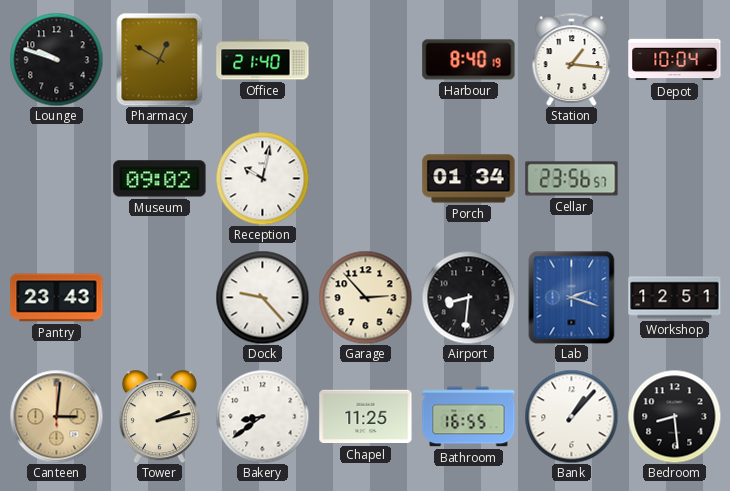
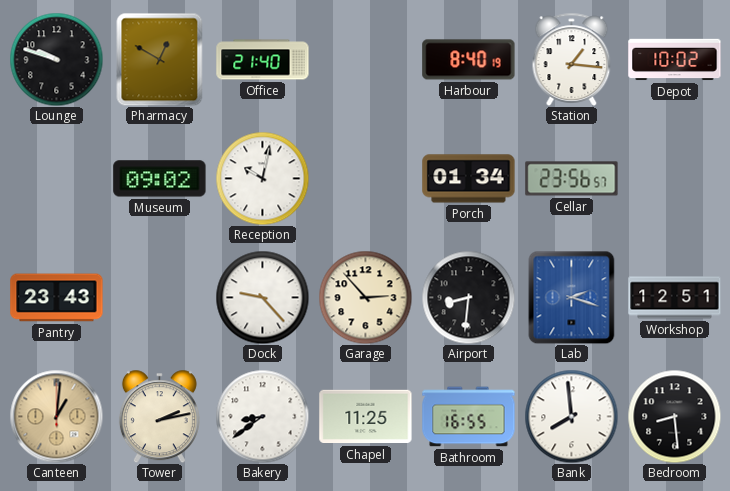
Depot: 10:04 -> 10:02 (675, 60)
Canteen: 3:01 -> 1:01 (56, 416)
Bank: 1:07 -> 7:59 (571, 416)
